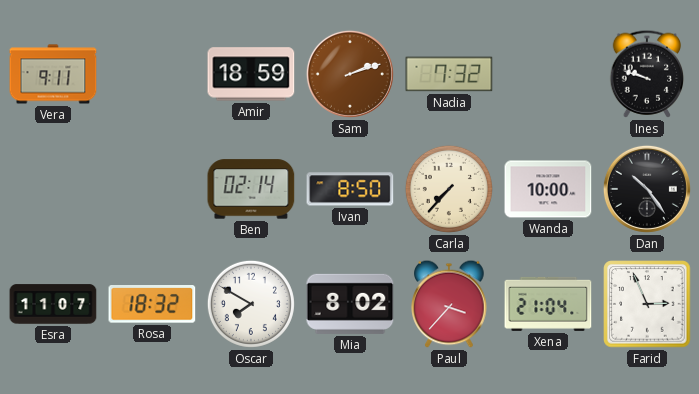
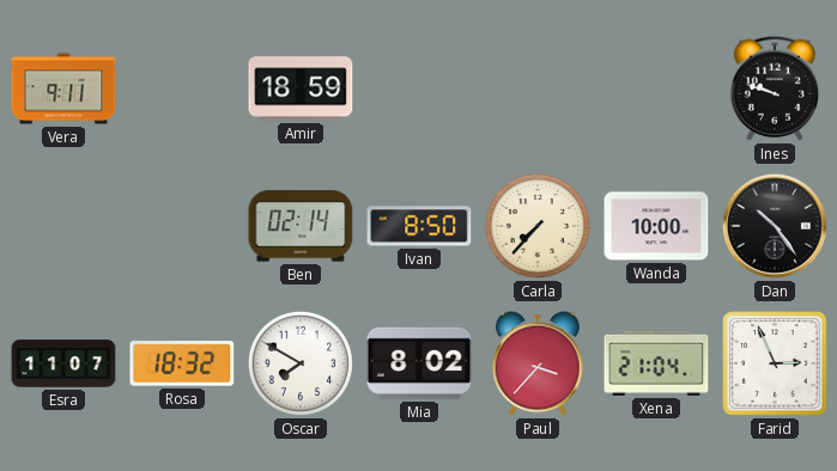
Sam: 2:12 -> none (350, 74)
Nadia: 7:32 -> none (449, 74)
